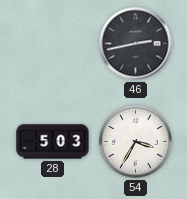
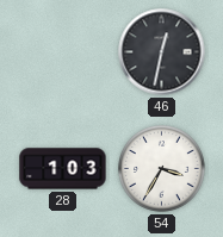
46: 2:43 -> 12:32 (162, 52)
28: 5:03 -> 1:03 (63, 169)
